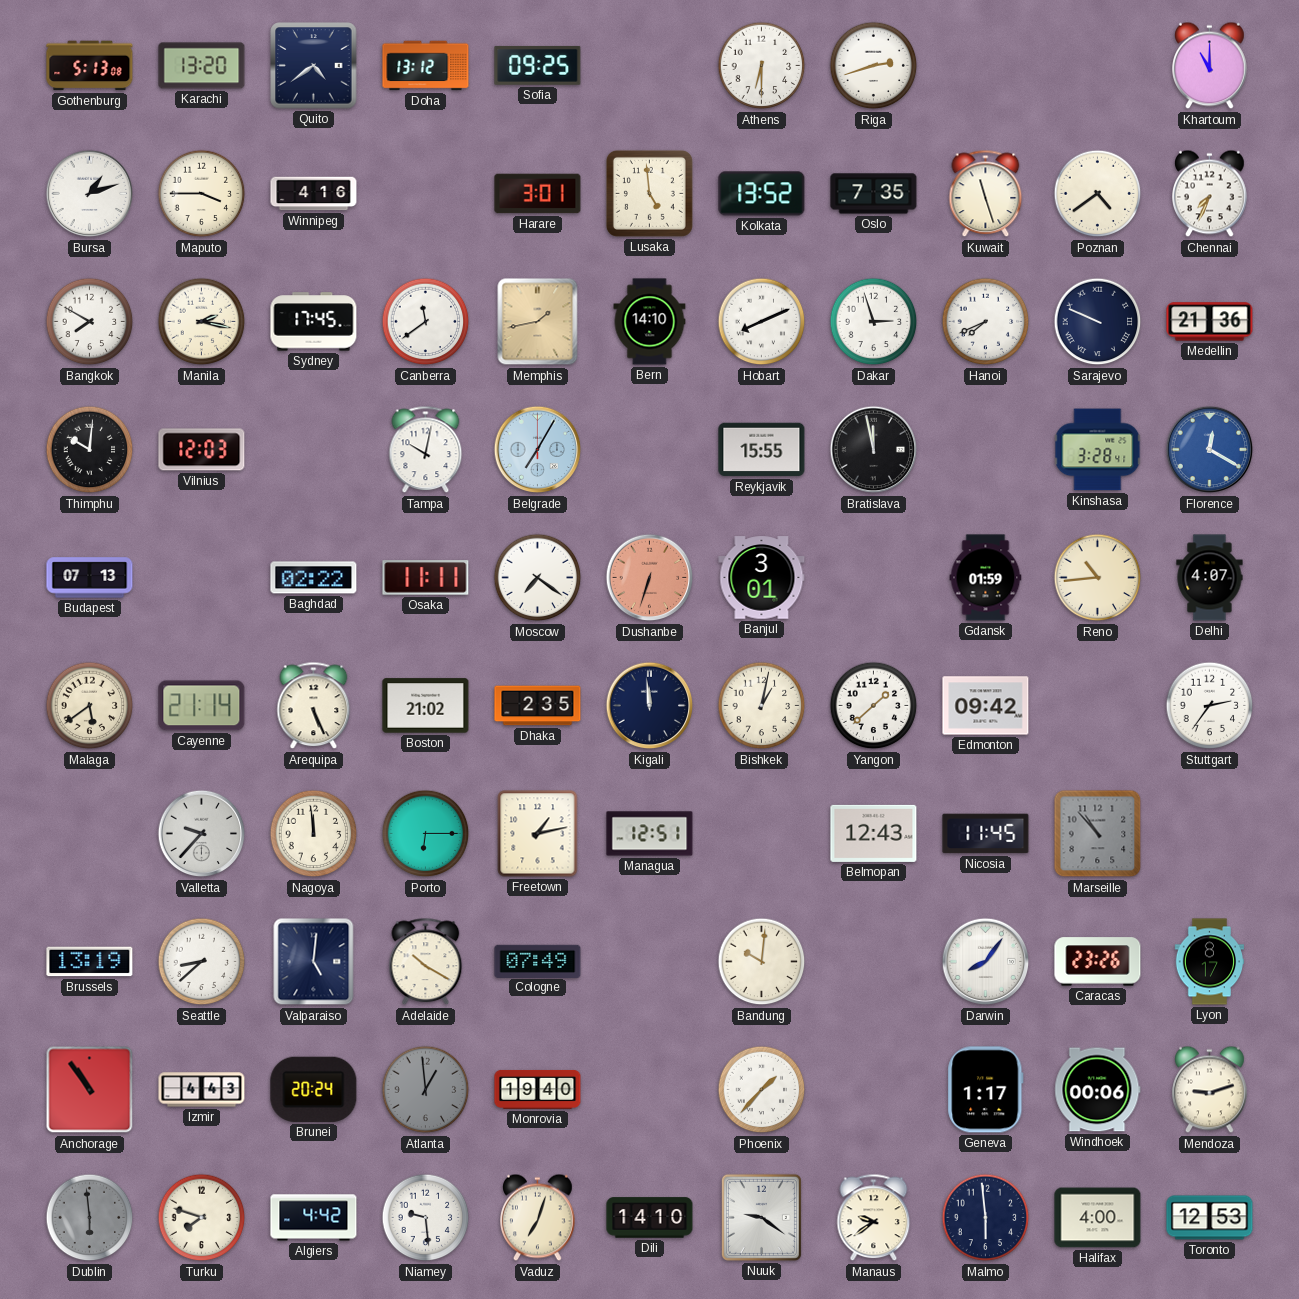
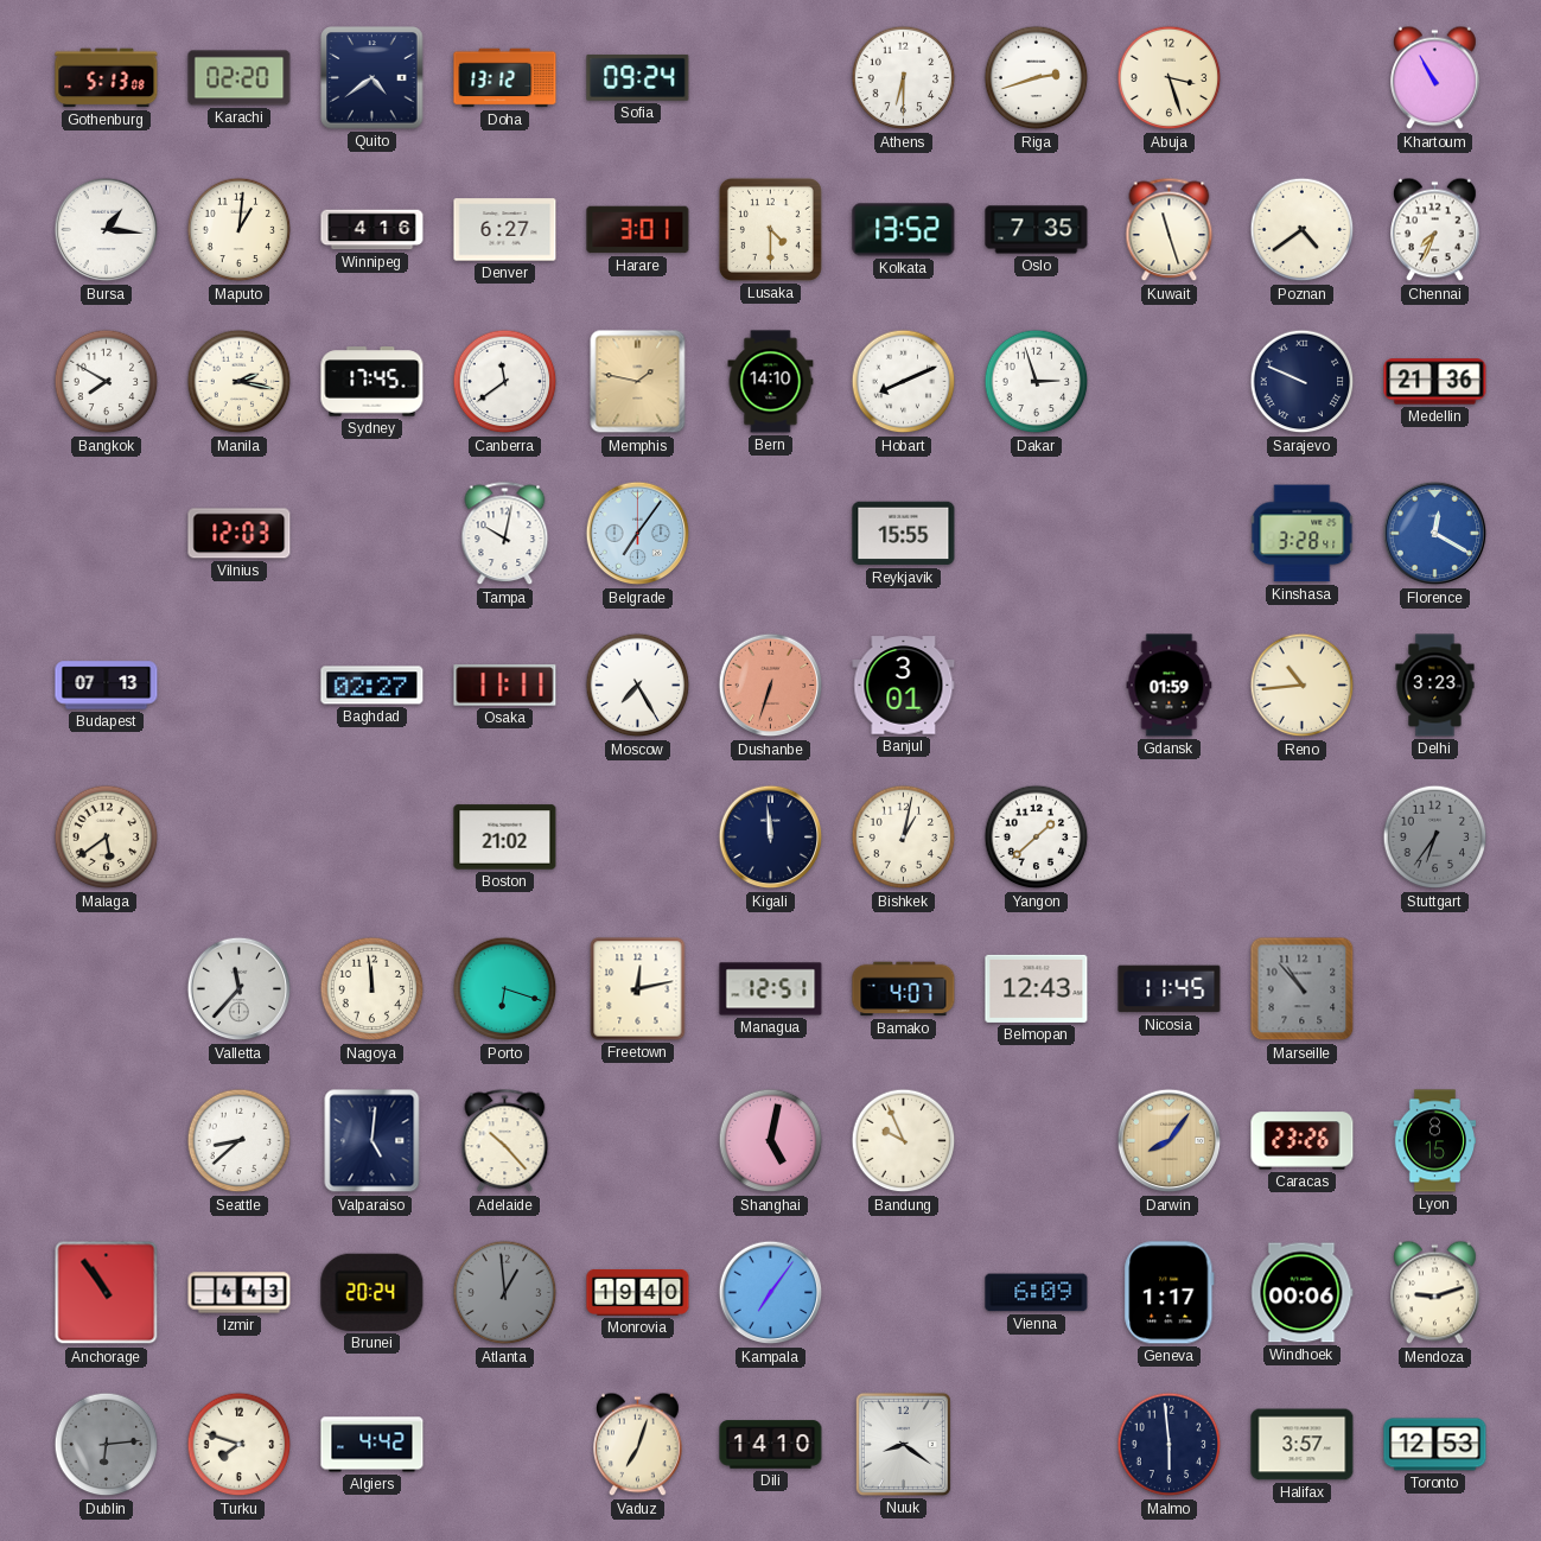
Karachi: 13:20 -> 02:20 (240, 78)
Sofia: 09:25 -> 09:24 (638, 78)
Abuja: none -> 3:27 (1170, 78)
Khartoum: 11:00 -> 10:55 (1435, 78)
Bursa: 1:12 -> 1:16 (107, 230)
Maputo: 3:45 -> 1:01 (240, 230)
Denver: none -> 6:27 (505, 230)
Lusaka: 4:59 -> 4:30 (770, 229)
Memphis: 1:43 -> 1:47 (638, 382)
Hanoi: 7:41 -> none (986, 322)
Thimphu: 10:01 -> none (90, 450)
Belgrade: 7:05 -> 7:06 (638, 534)
Bratislava: 11:58 -> none (874, 450)
Baghdad: 02:22 -> 02:27 (372, 686)
Moscow: 7:21 -> 7:25 (638, 686)
Delhi: 4:07 -> 3:23 (1435, 686)
Cayenne: 21:14 -> none (202, 706)
Arequipa: 5:26 -> none (314, 706)
Dhaka: 2:35 -> none (538, 706)
Edmonton: 09:42 -> none (986, 706)
Stuttgart: 2:36 -> 6:36 (1435, 838)
Stuttgart dial: white -> grey (1435, 838)
Valletta: 9:37 -> 11:37 (240, 989)
Porto: 6:15 -> 6:18 (505, 989)
Freetown: 1:13 -> 12:13 (638, 989)
Bamako: none -> 4:07 (904, 989)
Brussels: 13:19 -> none (90, 962)
Adelaide: 10:20 -> 10:23 (505, 1141)
Cologne: 07:49 -> none (538, 961)
Shanghai: none -> 5:02 (771, 1141)
Bandung: 10:01 -> 9:56 (904, 1141)
Darwin dial: white -> champagne (1170, 1141)
Lyon: 8:17 -> 8:15 (1435, 1141)
Kampala: none -> 7:06 (771, 1293)
Phoenix: 1:37 -> none (762, 1090)
Vienna: none -> 6:09 (1037, 1293)
Dublin: 5:59 -> 6:14 (107, 1445)
Niamey: 9:29 -> none (426, 1218)
Nuuk: 9:21 -> 8:21 (903, 1444)
Manaus: 9:39 -> none (874, 1218)
Halifax: 4:00 -> 3:57 (1303, 1445)
